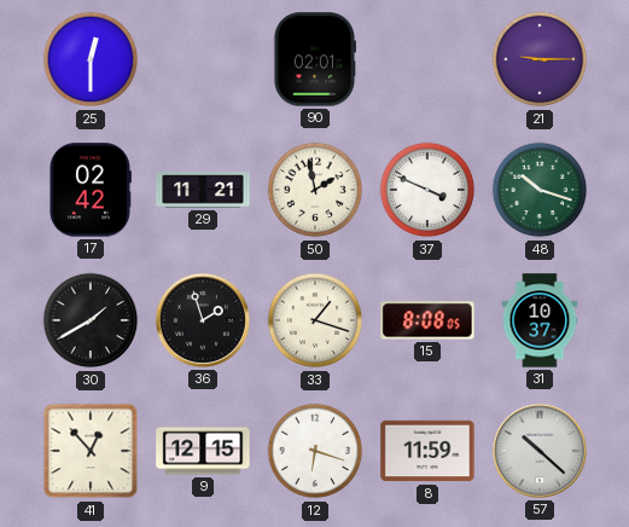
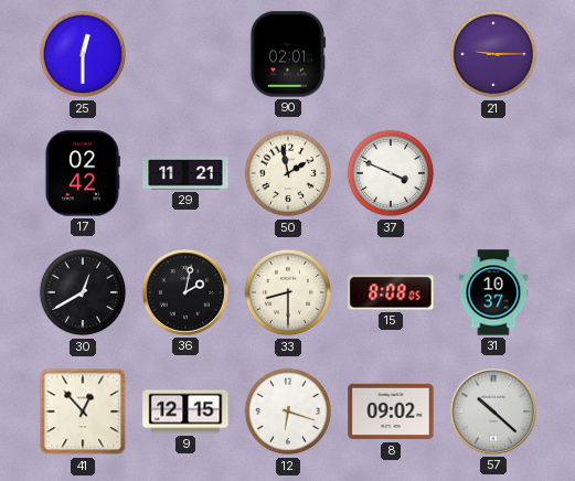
48: 10:18 -> none (540, 190)
30: 1:40 -> 12:40 (83, 292)
36: 1:57 -> 2:02 (185, 292)
33: 1:18 -> 8:30 (288, 292)
8: 11:59 -> 09:02 (391, 411)
